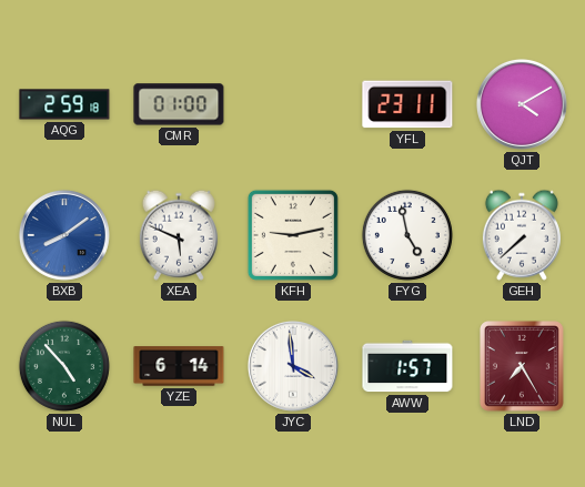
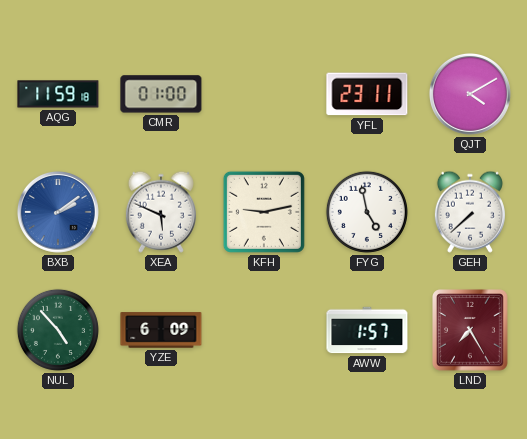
AQG: 2:59 -> 11:59 (58, 94)
BXB: 8:09 -> 2:09 (58, 212)
YZE: 6:14 -> 6:09 (161, 330)
JYC: 3:59 -> none (293, 366)
